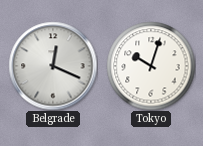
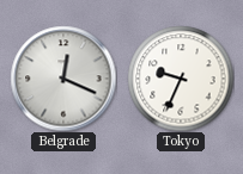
Tokyo: 10:03 -> 9:34 (181, 79)
